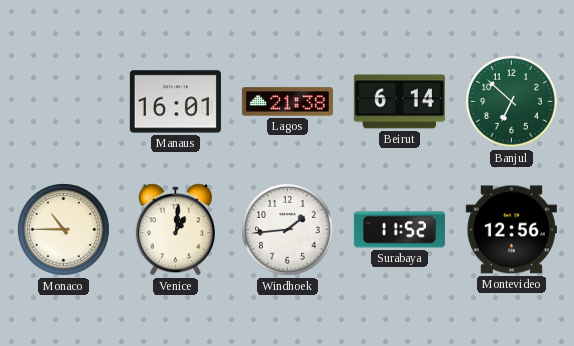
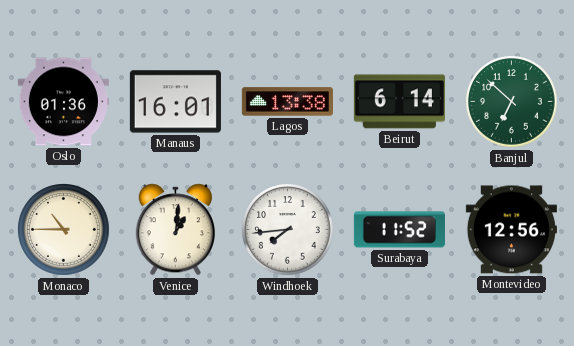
Oslo: none -> 01:36 (63, 102)
Lagos: 21:38 -> 13:38 (287, 102)
Windhoek: 1:44 -> 7:44 (288, 230)
